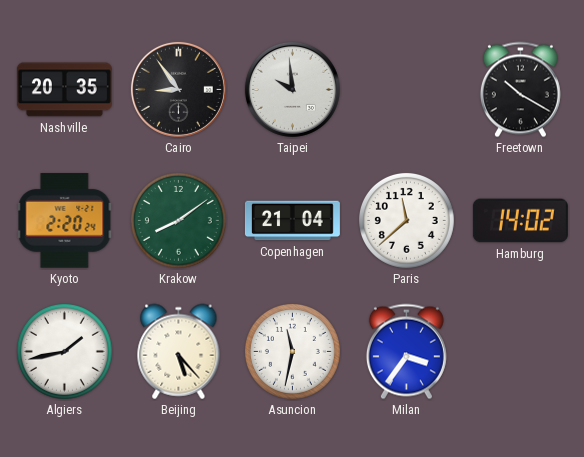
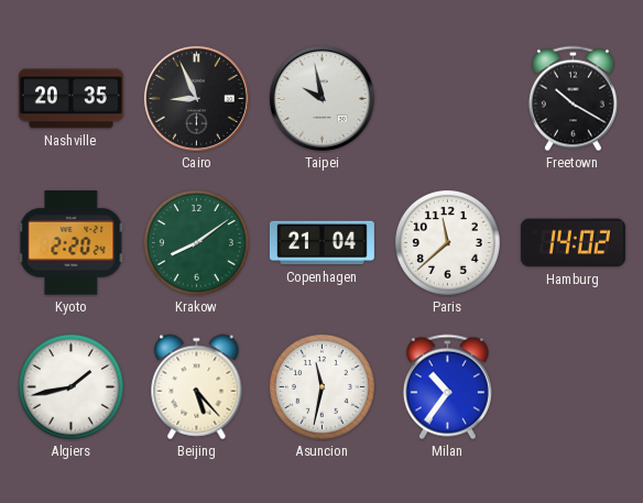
Cairo: 8:54 -> 8:56 (196, 98)
Taipei: 9:59 -> 9:58 (321, 98)
Milan: 3:36 -> 10:36 (447, 387)
